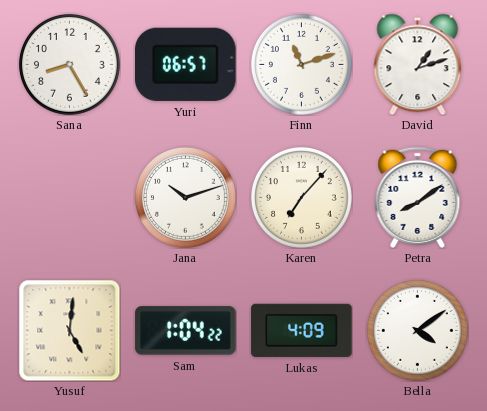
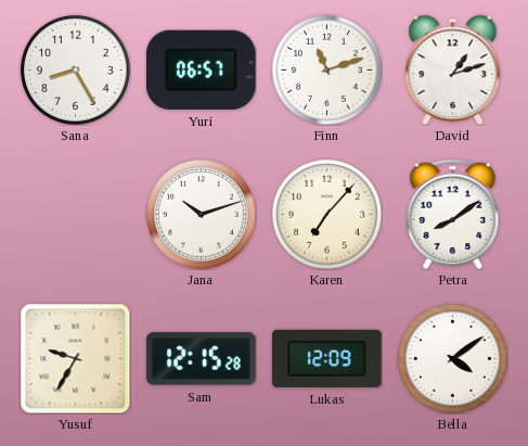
Yusuf: 5:01 -> 9:35 (75, 358)
Sam: 1:04 -> 12:15 (202, 359)
Lukas: 4:09 -> 12:09 (327, 358)
